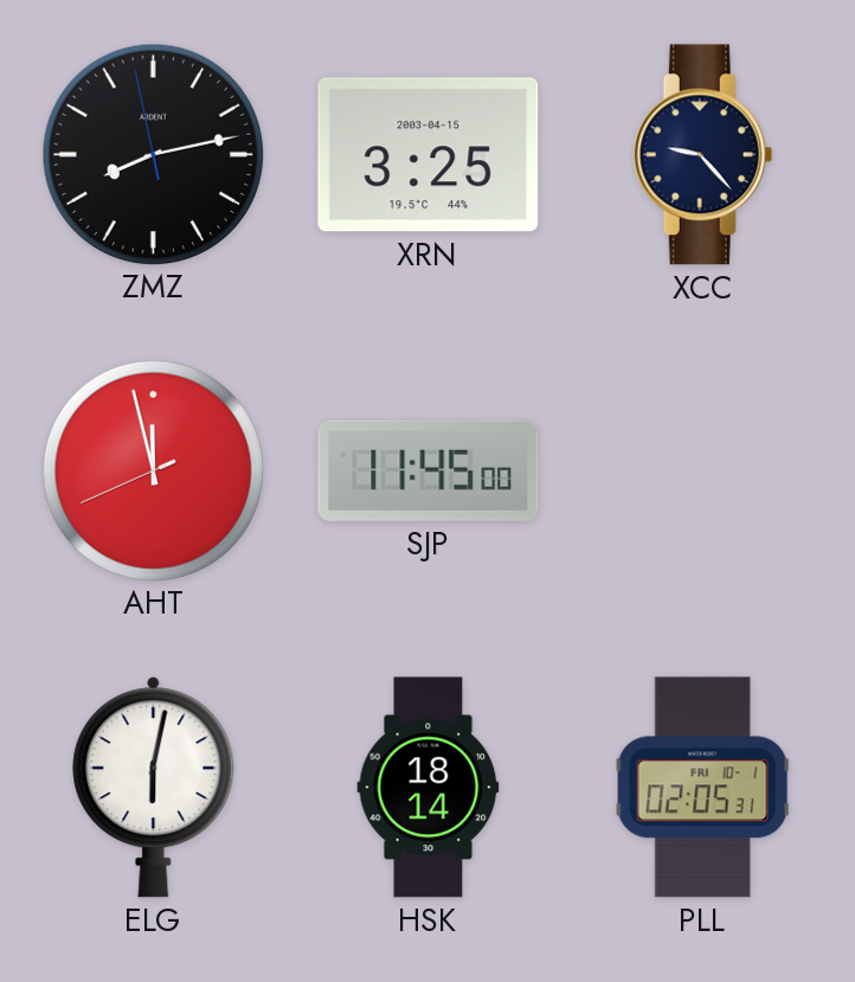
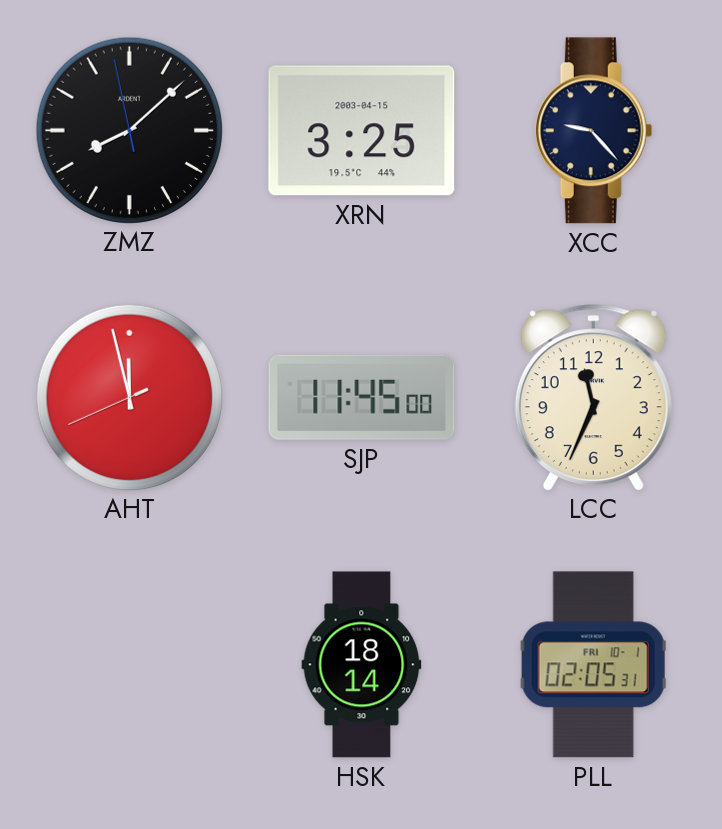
ZMZ: 8:12 -> 8:07 (129, 130)
LCC: none -> 11:34 (593, 397)
ELG: 6:02 -> none (154, 788)
